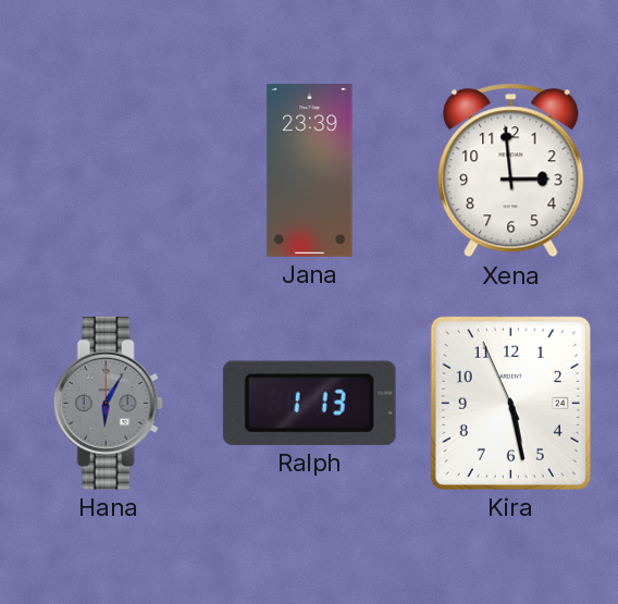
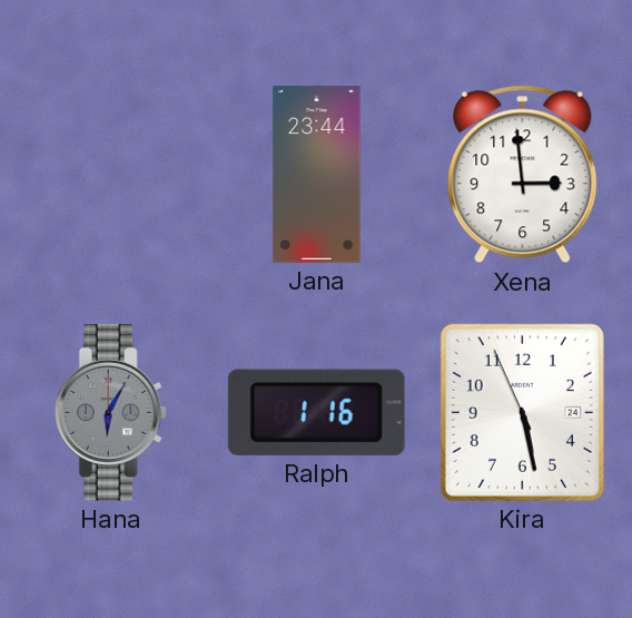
Jana: 23:39 -> 23:44 (317, 175)
Ralph: 1:13 -> 1:16 (316, 412)
